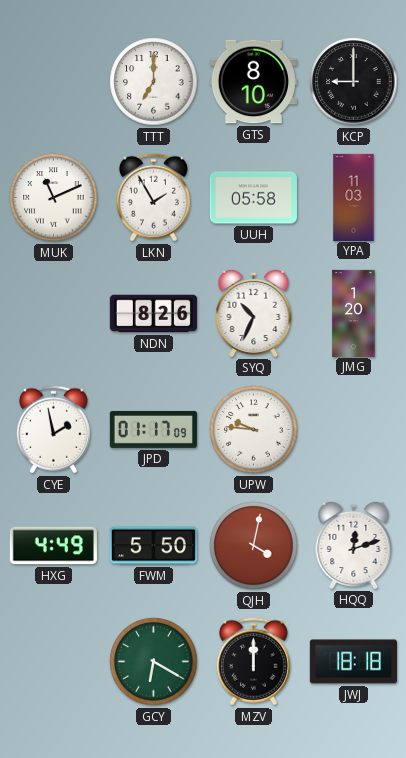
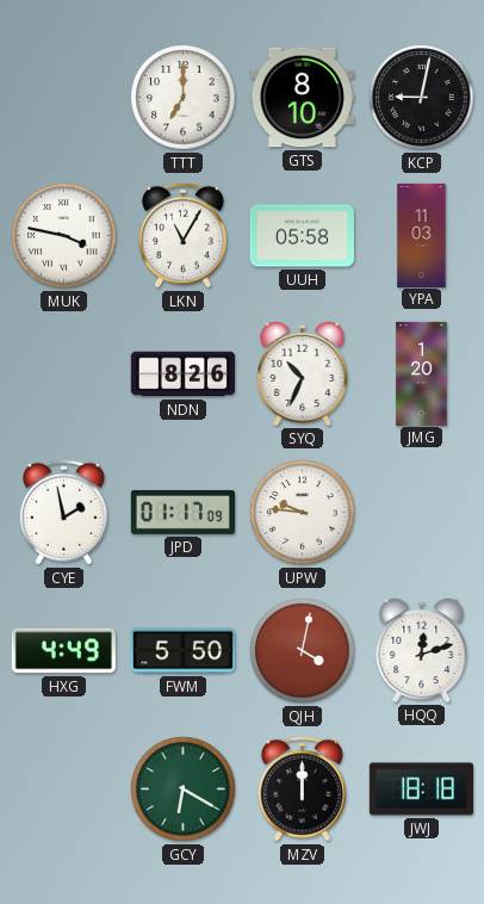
KCP: 9:00 -> 9:02 (422, 98)
MUK: 11:11 -> 3:47 (64, 236)
LKN: 1:55 -> 11:05 (182, 236)
